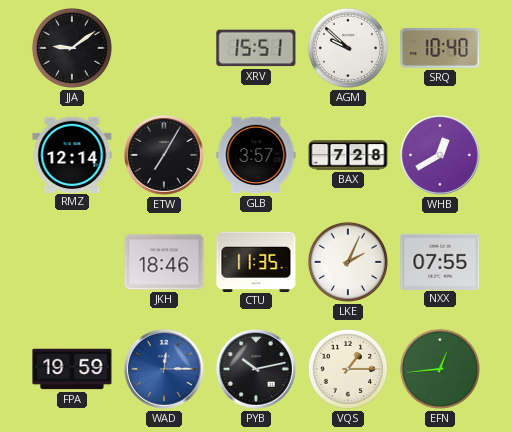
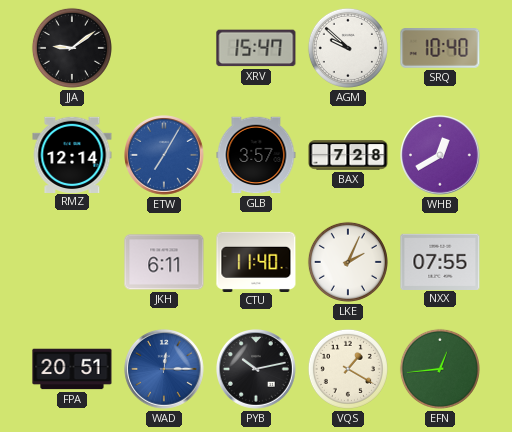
XRV: 15:51 -> 15:47 (256, 48)
ETW dial: black -> blue (165, 156)
JKH: 18:46 -> 6:11 (164, 262)
CTU: 11:35 -> 11:40 (256, 261)
FPA: 19:59 -> 20:51 (72, 369)
VQS: 1:15 -> 1:20 (348, 369)
